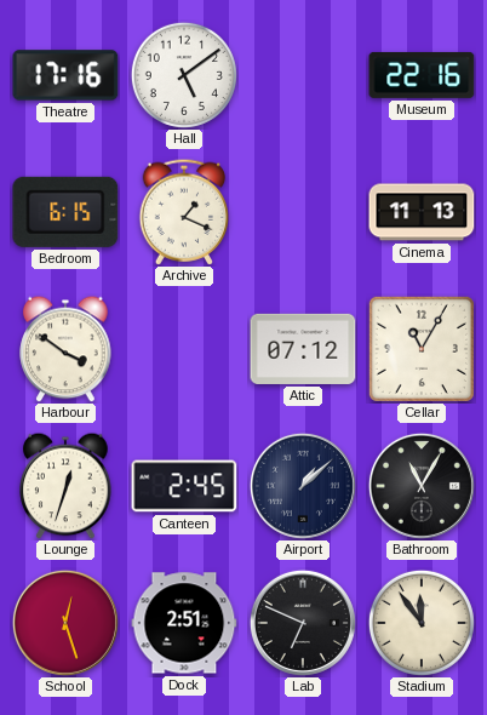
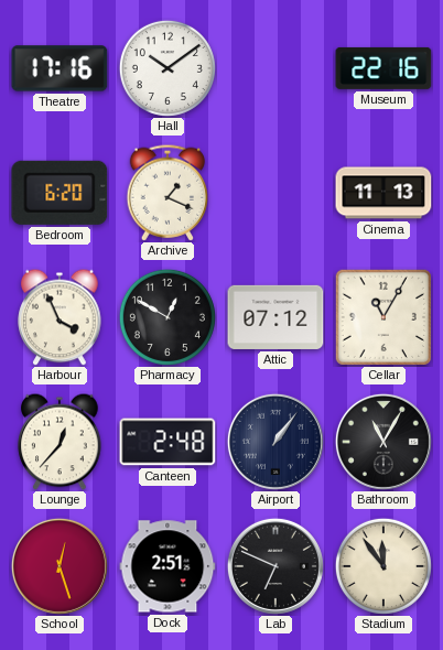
Hall: 5:09 -> 10:09 (168, 68)
Bedroom: 6:15 -> 6:20 (60, 193)
Harbour: 3:51 -> 3:56 (60, 317)
Pharmacy: none -> 12:50 (168, 317)
Lounge: 12:33 -> 12:37 (60, 442)
Canteen: 2:45 -> 2:48 (168, 442)
Airport: 1:08 -> 1:06 (275, 442)
